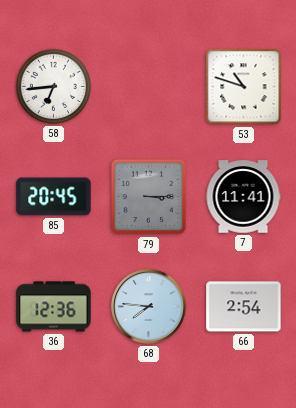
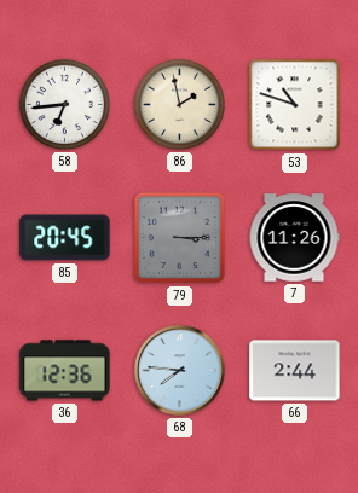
86: none -> 1:58 (179, 104)
7: 11:41 -> 11:26 (294, 238)
66: 2:54 -> 2:44 (295, 371)
